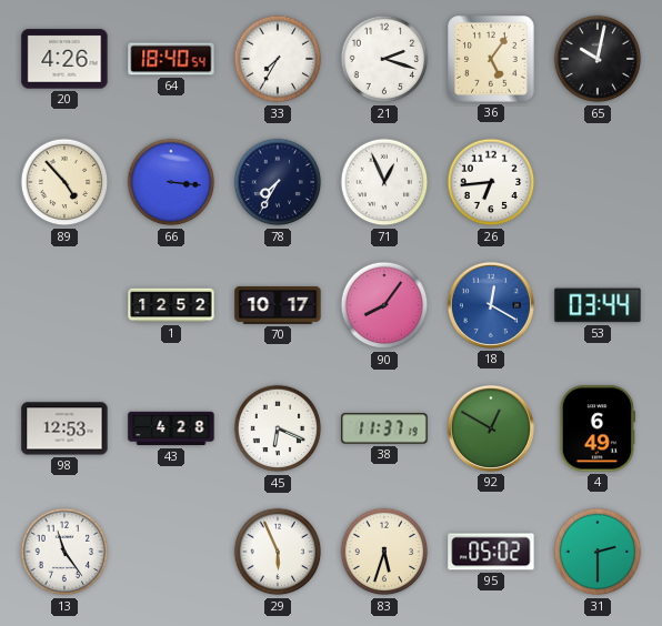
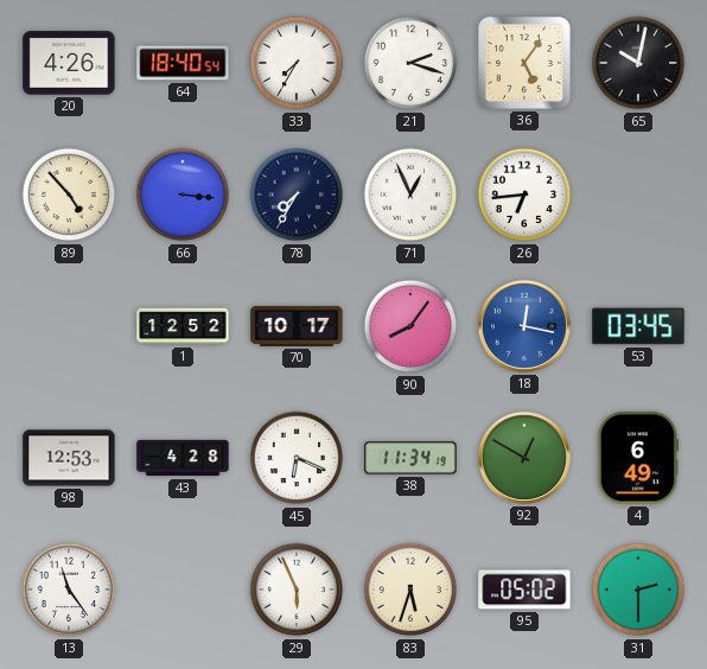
18: 12:20 -> 12:17 (524, 326)
53: 03:44 -> 03:45 (638, 326)
38: 11:37 -> 11:34 (410, 458)
